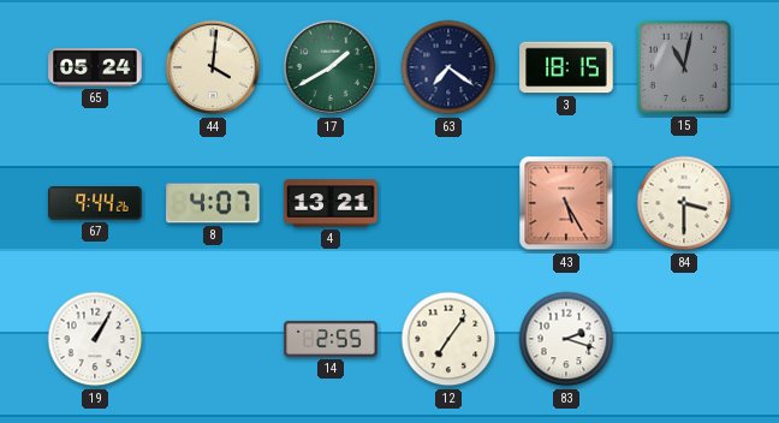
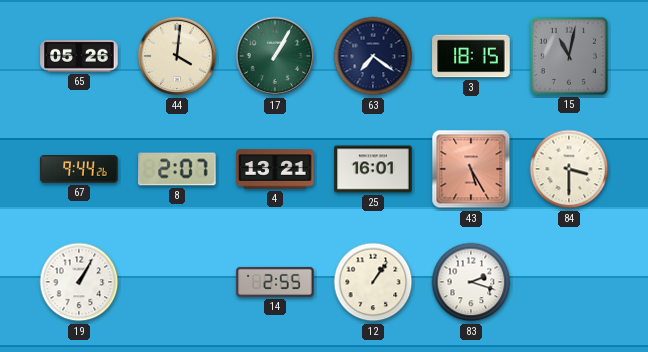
65: 05:24 -> 05:26 (79, 56)
17: 1:40 -> 1:05 (275, 56)
8: 4:07 -> 2:07 (177, 169)
25: none -> 16:01 (373, 169)
12: 7:06 -> 1:06 (373, 282)
